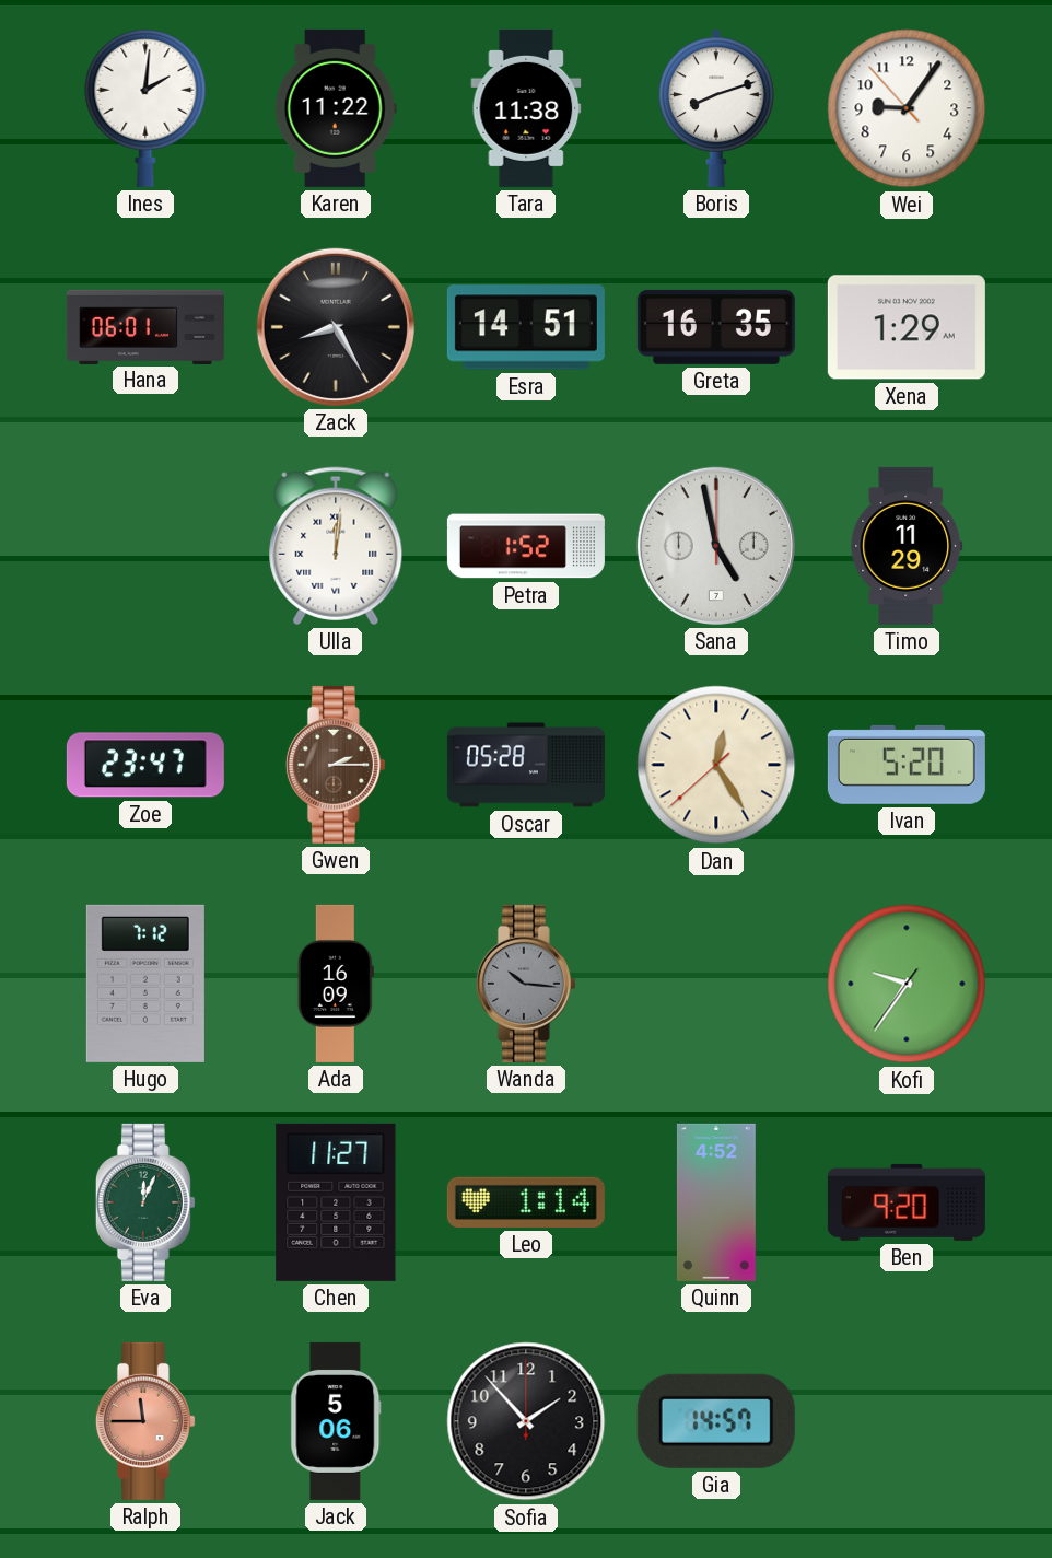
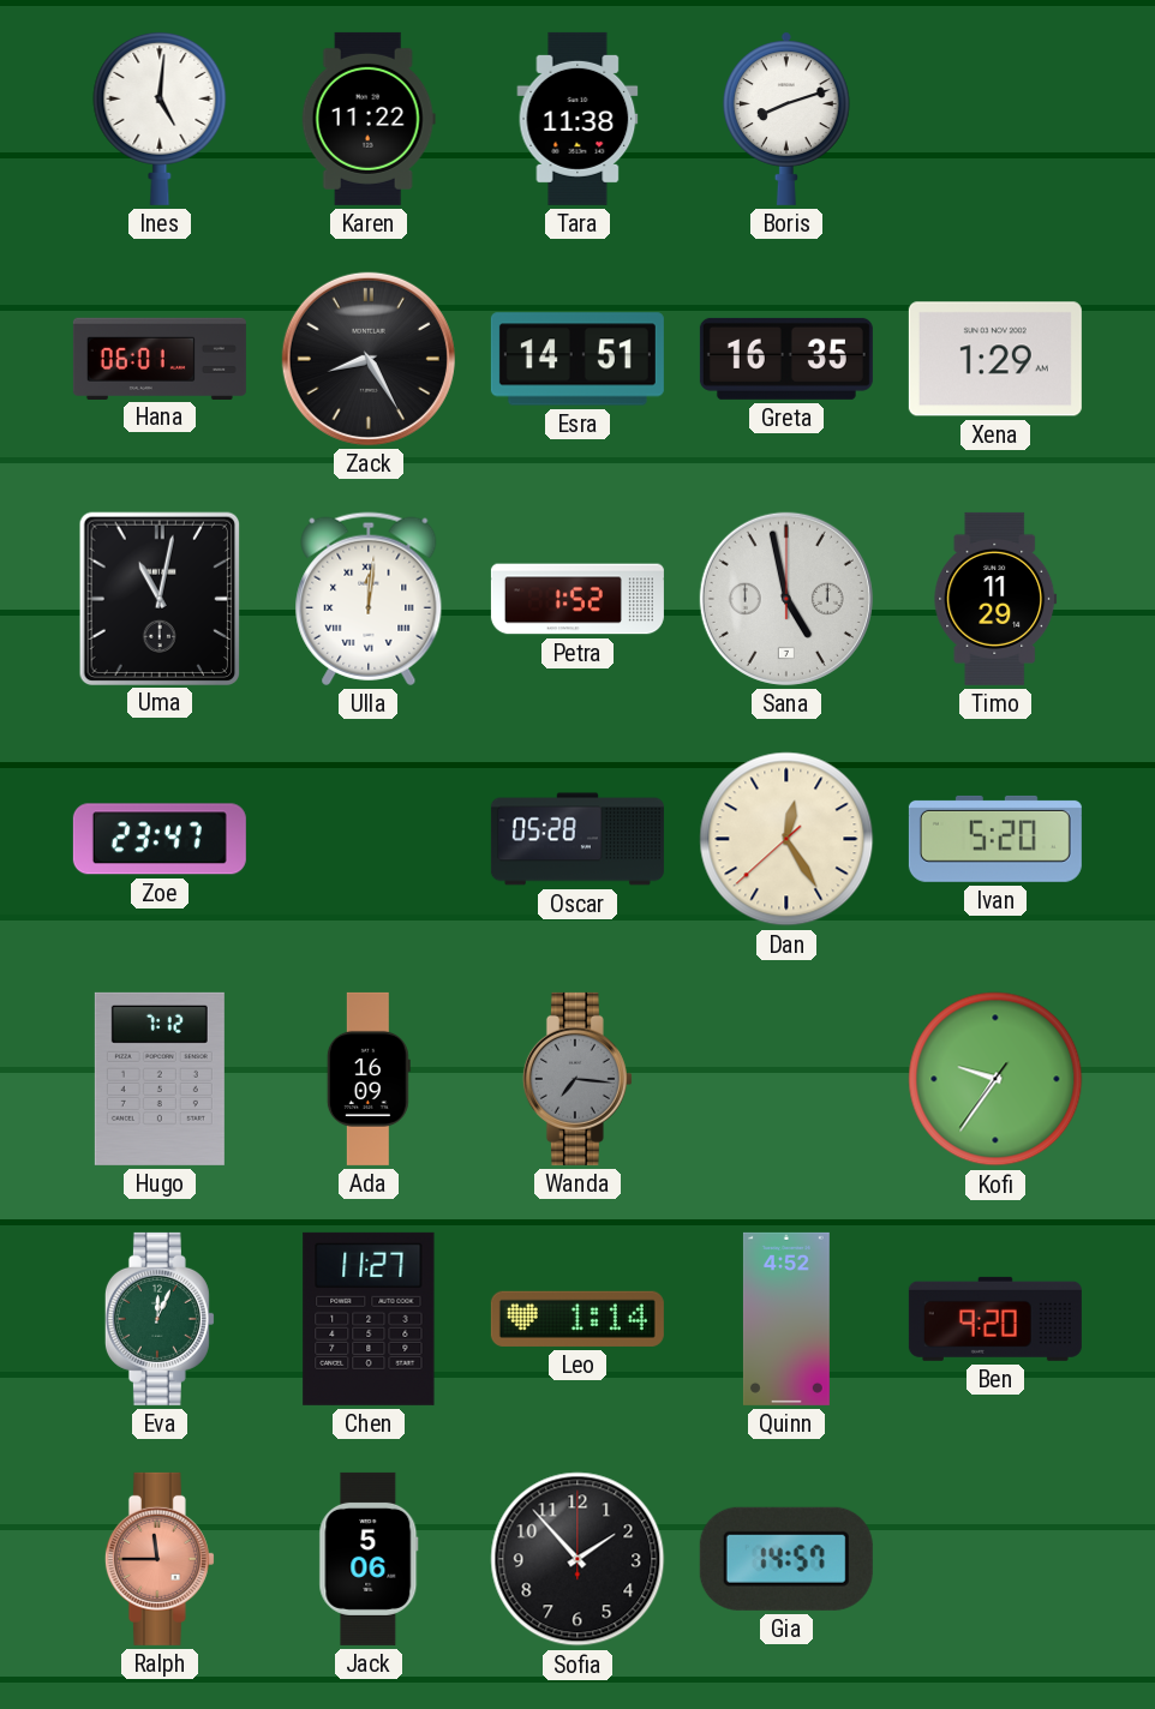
Ines: 2:01 -> 5:01 (160, 118)
Wei: 9:05 -> none (907, 108)
Uma: none -> 11:02 (158, 598)
Gwen: 2:15 -> none (336, 765)
Wanda: 10:16 -> 7:16 (577, 1079)
